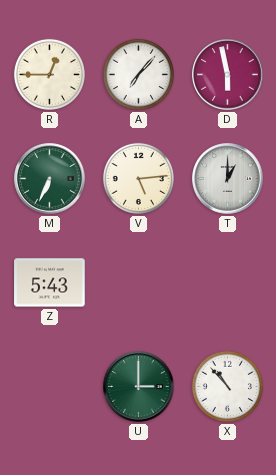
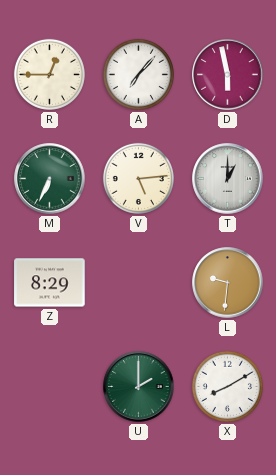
Z: 5:43 -> 8:29 (50, 283)
L: none -> 9:31 (228, 283)
U: 3:00 -> 2:00 (139, 387)
X: 10:53 -> 8:10 (227, 386)
